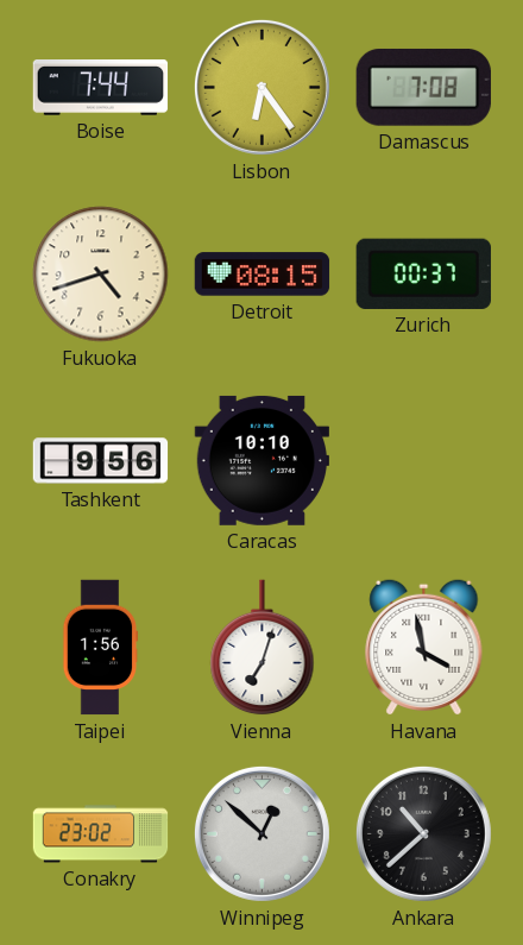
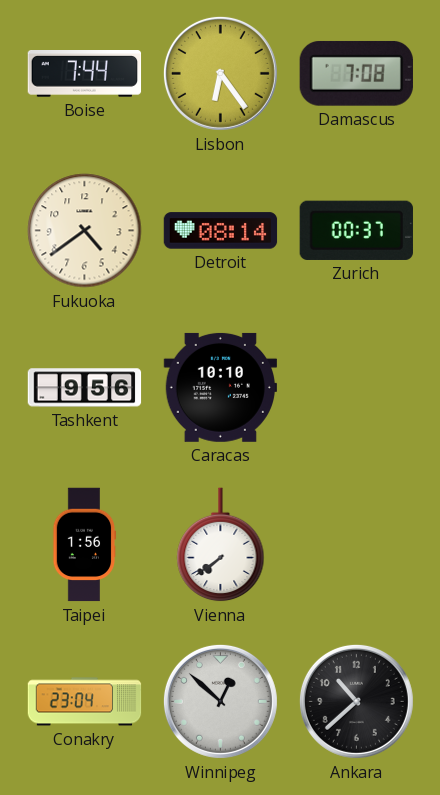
Fukuoka: 4:42 -> 4:39 (85, 231)
Detroit: 08:15 -> 08:14 (221, 231)
Vienna: 7:03 -> 7:39 (221, 545)
Havana: 3:58 -> none (424, 647)
Conakry: 23:02 -> 23:04 (85, 702)
